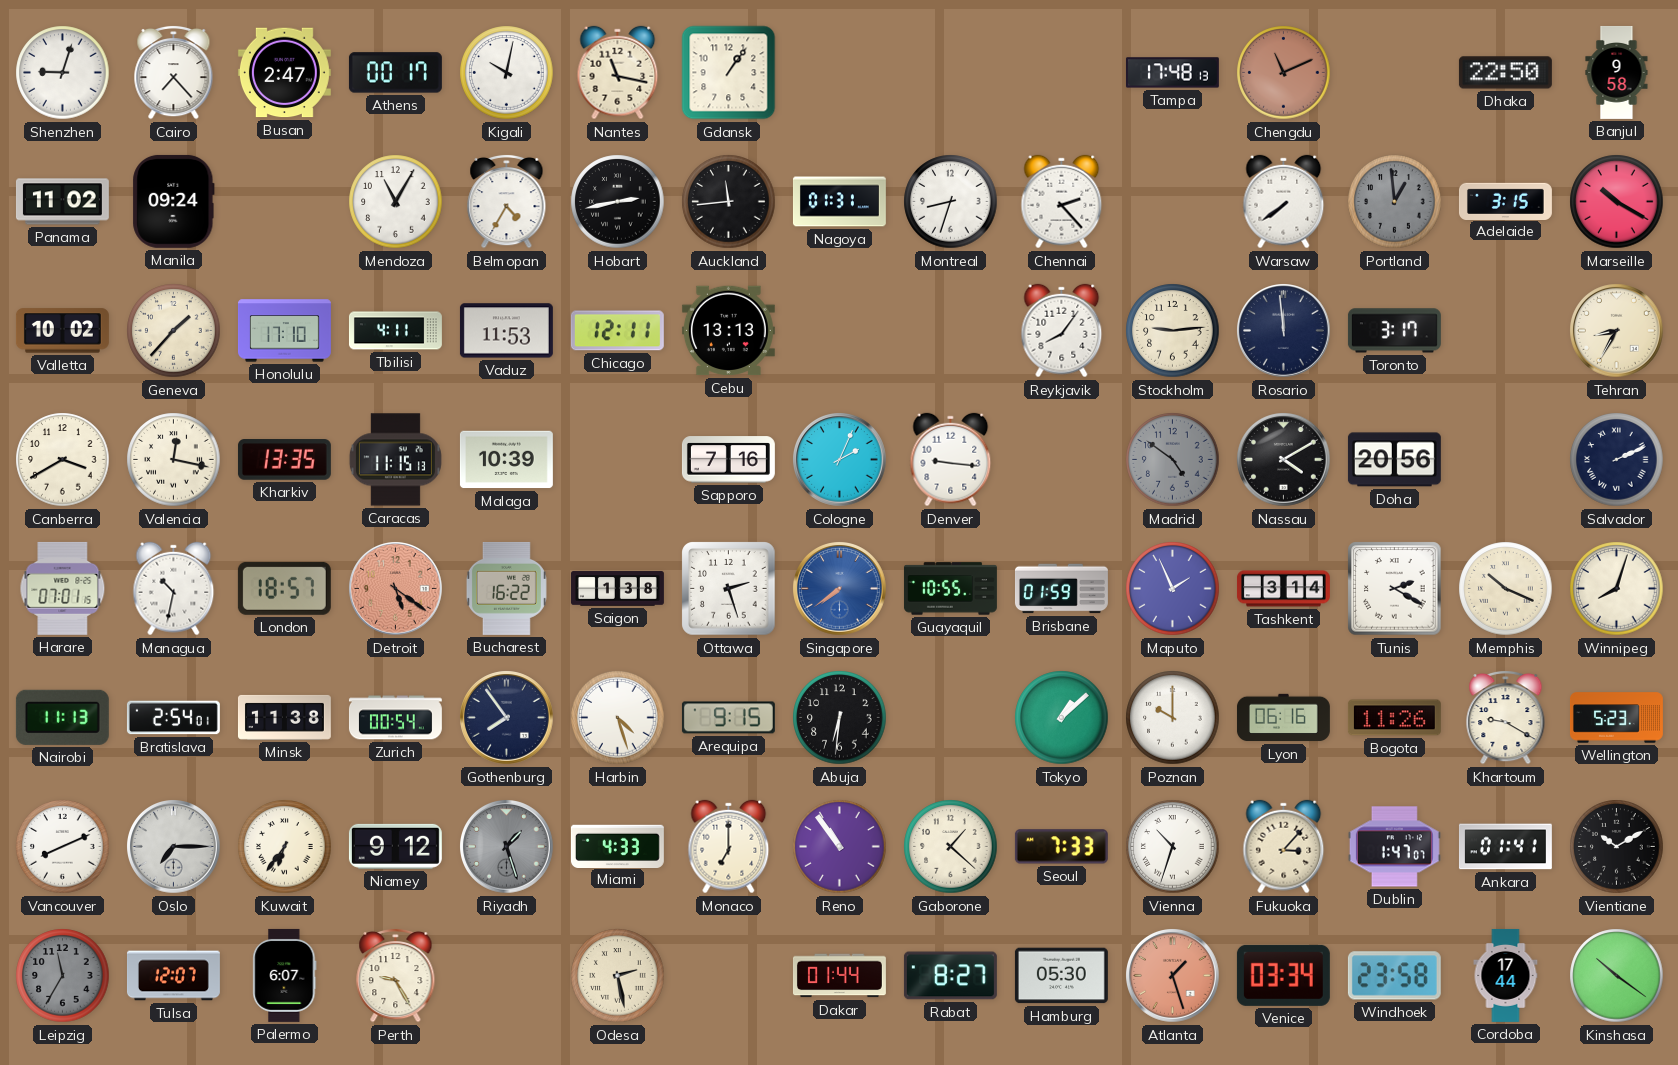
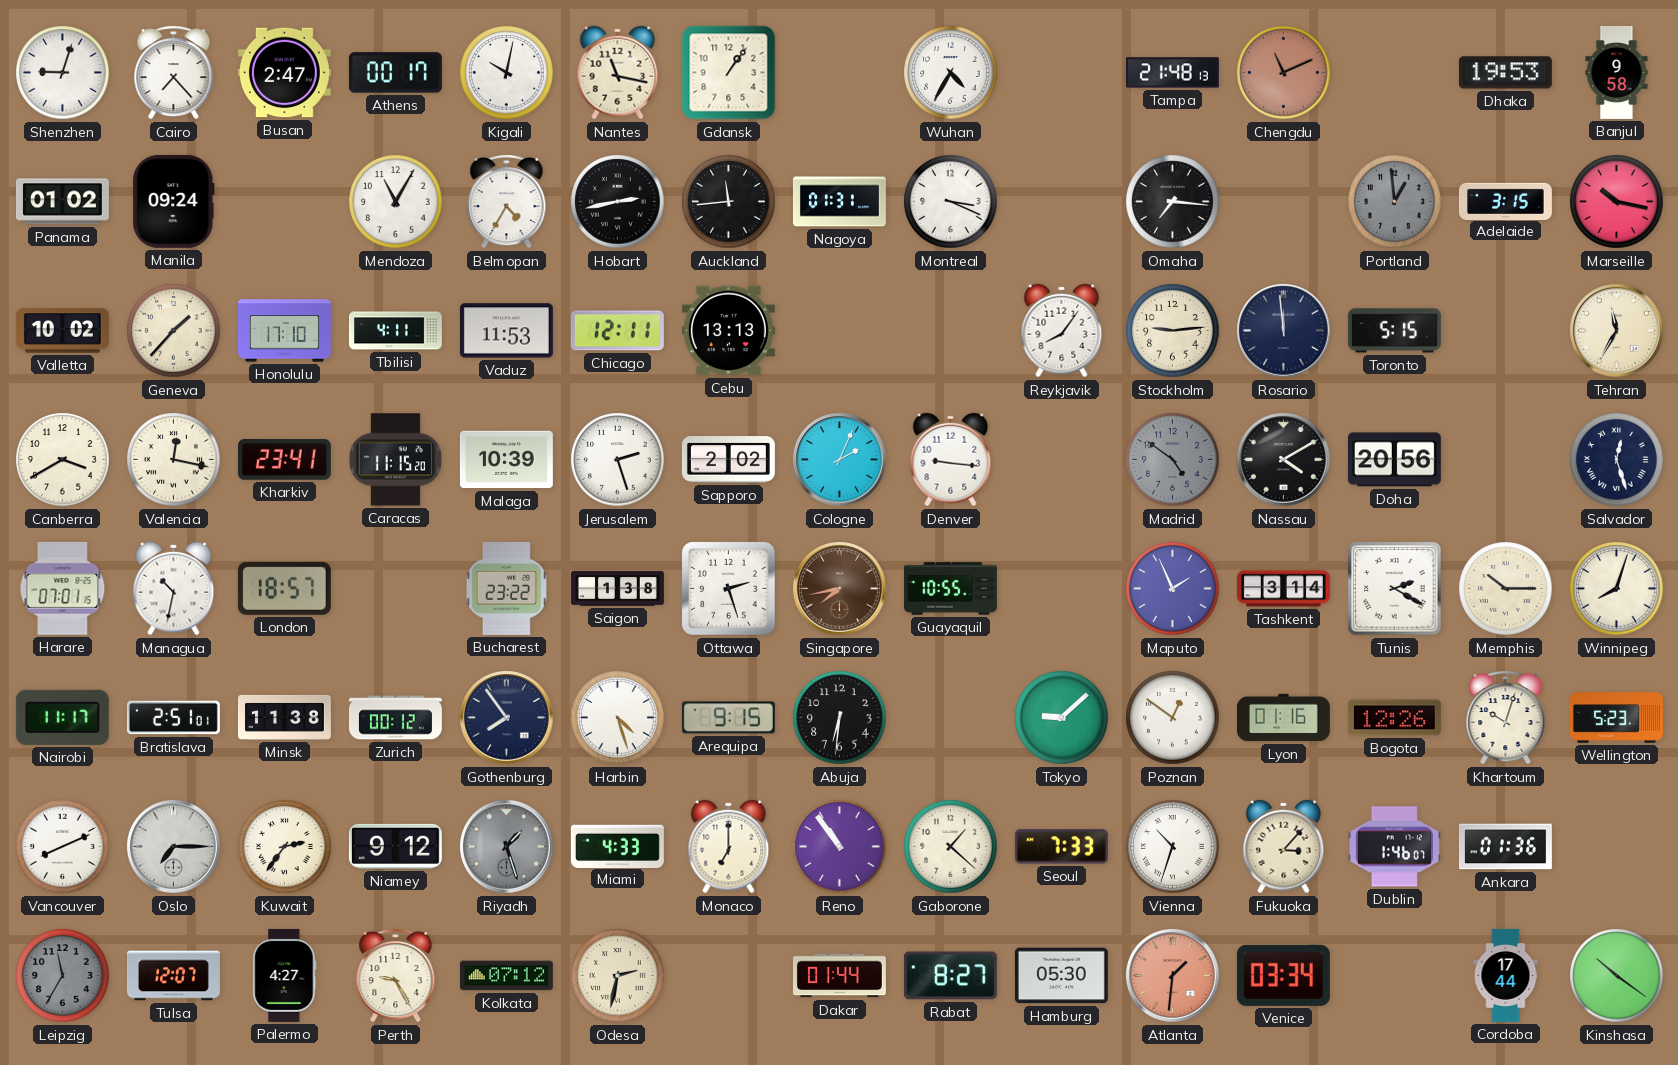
Wuhan: none -> 4:35 (951, 73)
Tampa: 17:48 -> 21:48 (1172, 73)
Dhaka: 22:50 -> 19:53 (1505, 73)
Panama: 11:02 -> 01:02 (62, 202)
Montreal: 8:33 -> 3:19 (951, 202)
Chennai: 2:23 -> none (1062, 202)
Omaha: none -> 7:16 (1173, 202)
Warsaw: 7:39 -> none (1284, 202)
Marseille: 10:20 -> 10:17 (1617, 202)
Toronto: 3:17 -> 5:15 (1394, 331)
Tehran: 8:35 -> 11:35 (1617, 331)
Kharkiv: 13:35 -> 23:41 (284, 460)
Caracas: 11:15:13 -> 11:15:20 (395, 460)
Jerusalem: none -> 2:27 (618, 460)
Sapporo: 7:16 -> 2:02 (728, 460)
Salvador: 2:11 -> 12:27 (1617, 460)
Detroit: 5:21 -> none (396, 589)
Bucharest: 16:22 -> 23:22 (506, 588)
Singapore: 7:39 -> 7:43 (840, 589)
Singapore dial: blue -> brown (840, 589)
Brisbane: 01:59 -> none (1061, 589)
Memphis: 10:19 -> 10:15 (1506, 589)
Nairobi: 11:13 -> 11:17 (62, 717)
Bratislava: 2:54 -> 2:51 (173, 718)
Zurich: 00:54 -> 00:12 (395, 718)
Tokyo: 1:08 -> 9:08 (1062, 718)
Poznan: 10:00 -> 12:51 (1173, 718)
Lyon: 06:16 -> 01:16 (1283, 718)
Bogota: 11:26 -> 12:26 (1394, 718)
Khartoum: 9:20 -> 10:03 (1506, 717)
Kuwait: 6:36 -> 2:36 (285, 847)
Dublin: 1:47 -> 1:46 (1394, 847)
Ankara: 01:41 -> 01:36 (1505, 847)
Vientiane: 10:10 -> none (1617, 847)
Palermo: 6:07 -> 4:27 (285, 975)
Kolkata: none -> 07:12 (506, 976)
Odesa: 2:28 -> 2:32 (618, 976)
Atlanta: 1:27 -> 1:31 (1173, 976)
Windhoek: 23:58 -> none (1394, 976)
